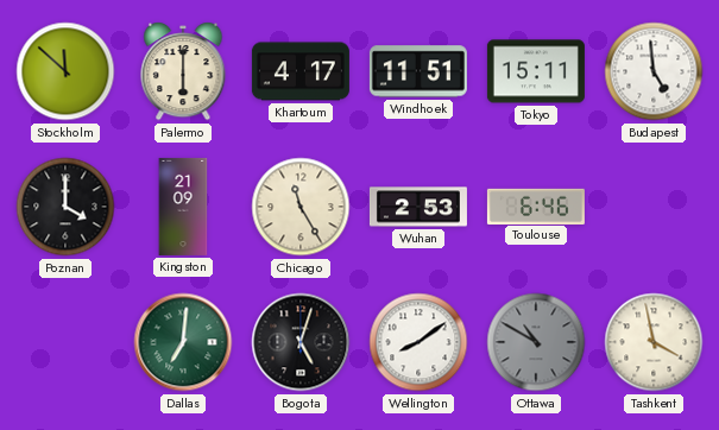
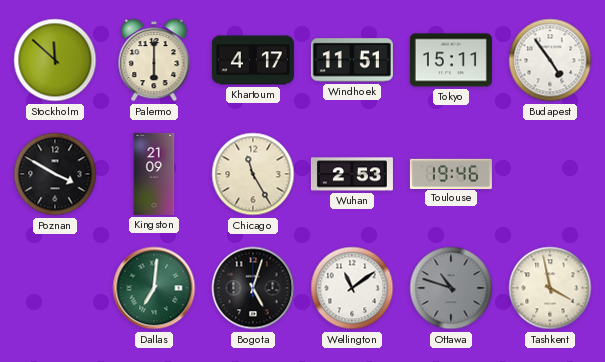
Budapest: 4:59 -> 4:54 (550, 60)
Poznan: 4:00 -> 3:50 (55, 174)
Toulouse: 6:46 -> 19:46 (451, 173)
Wellington: 8:09 -> 11:09 (352, 288)
Ottawa: 10:50 -> 10:48 (451, 288)
